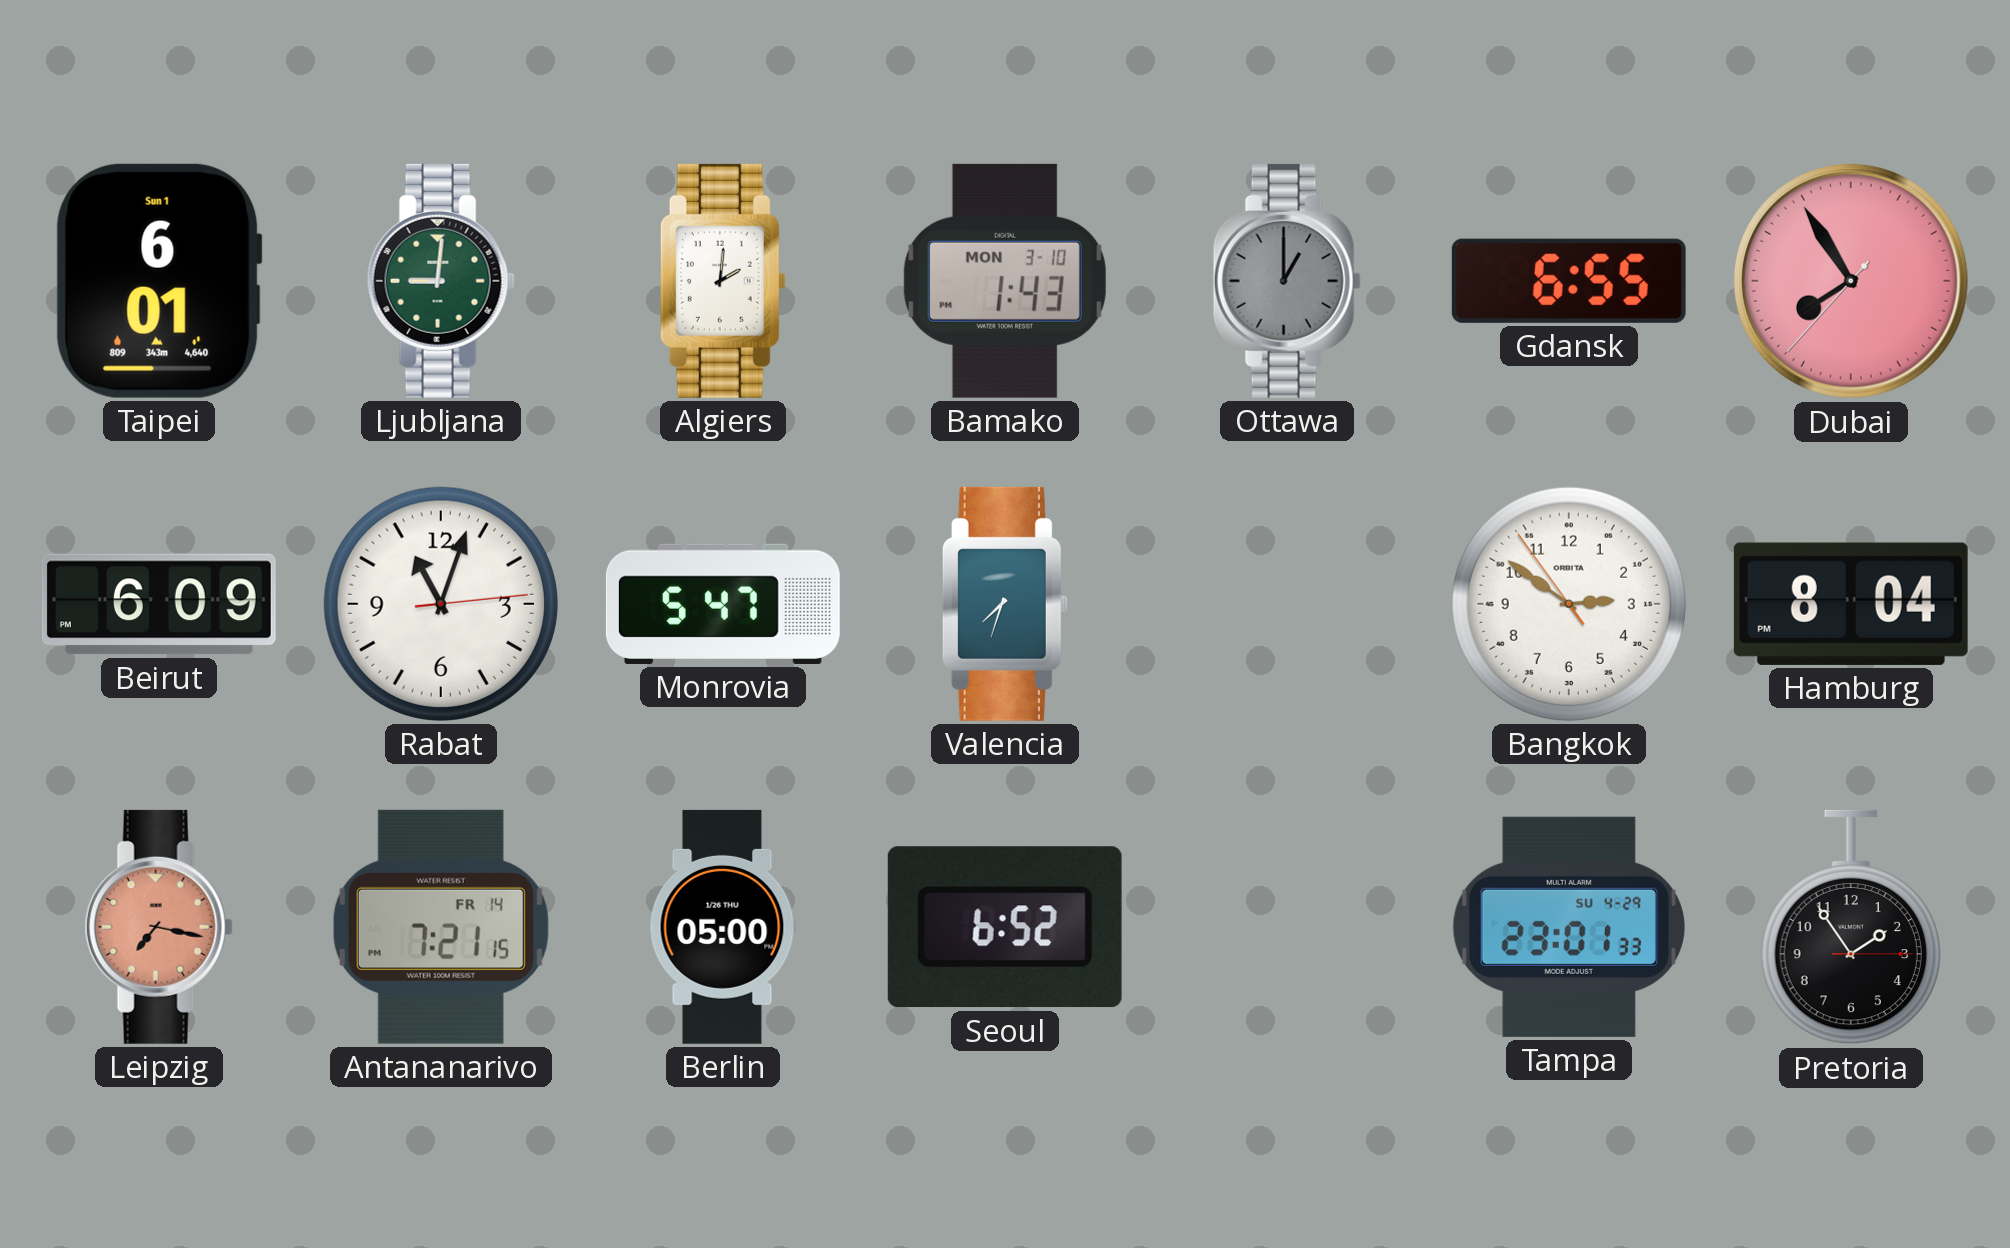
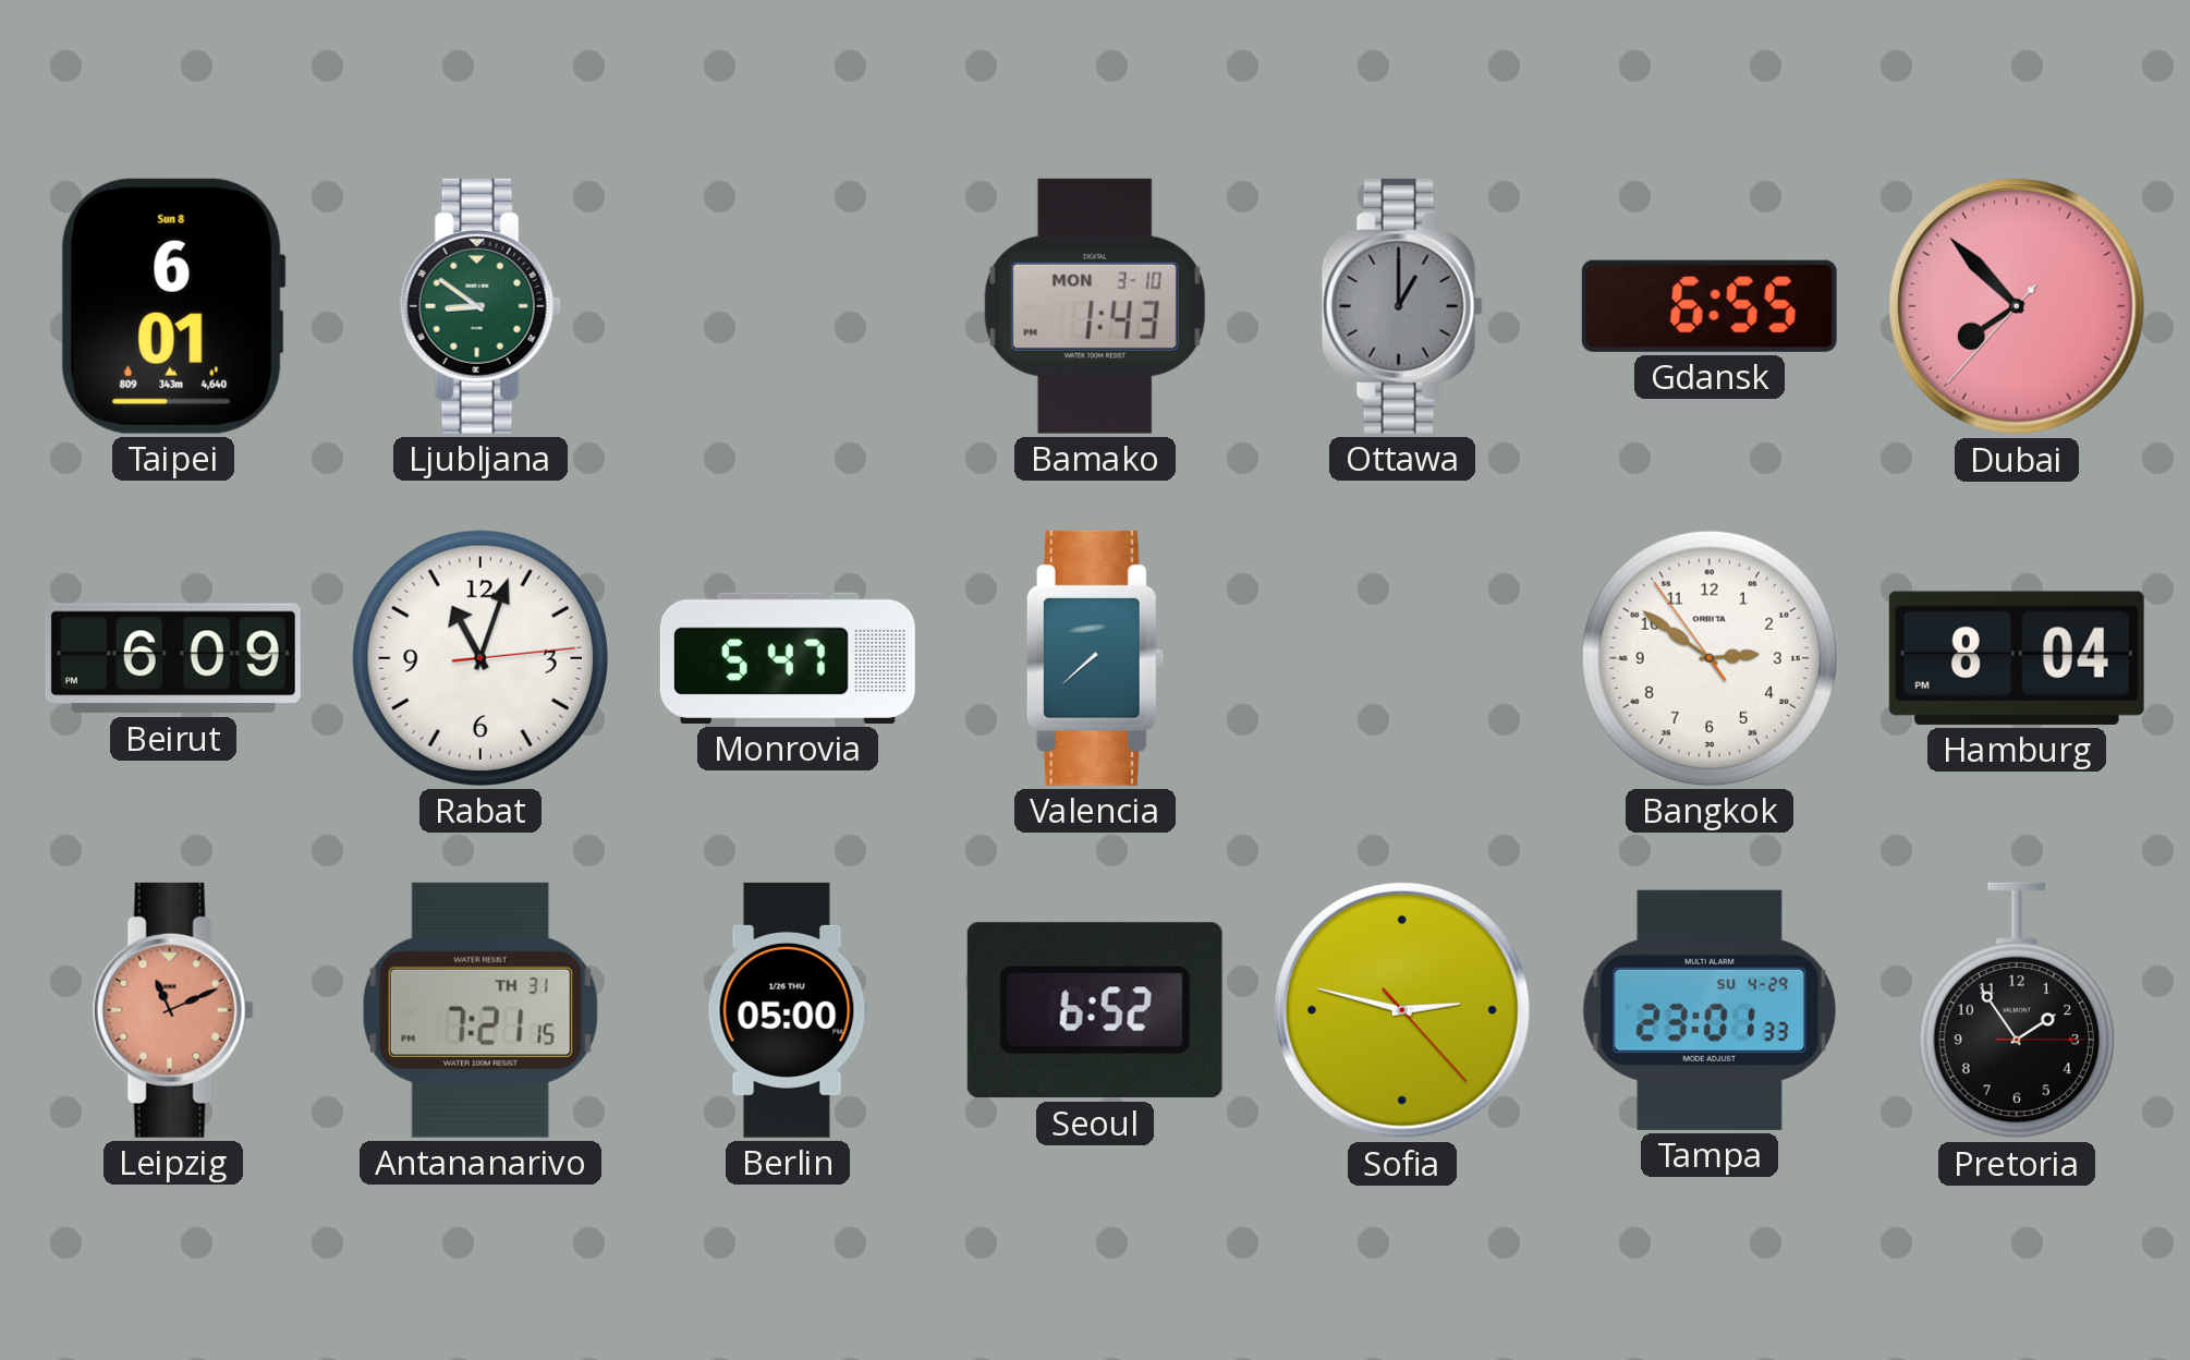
Taipei date: Sun 1 -> Sun 8 (173, 306)
Ljubljana: 9:01 -> 8:51 (480, 306)
Algiers: 2:01 -> none (723, 281)
Dubai: 7:54 -> 7:52 (2017, 306)
Valencia: 7:33 -> 7:38 (1095, 658)
Leipzig: 7:17 -> 11:11 (173, 1010)
Antananarivo date: FR 14 -> TH 31 (480, 1010)
Sofia: none -> 2:47 (1402, 1010)
